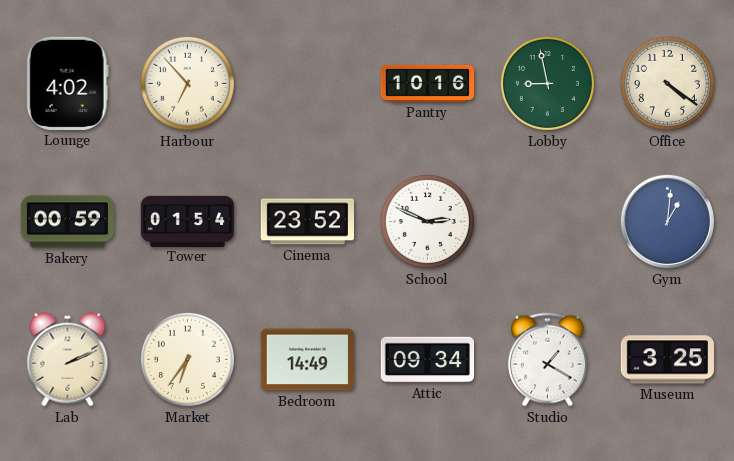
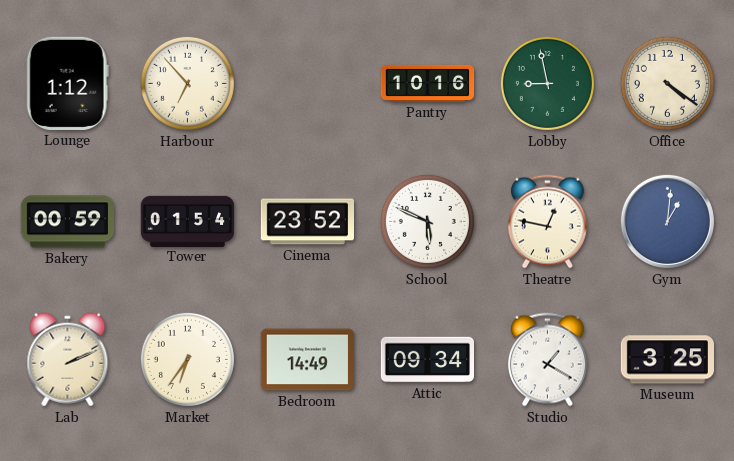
Lounge: 4:02 -> 1:12 (67, 83)
School: 2:49 -> 5:49 (427, 221)
Theatre: none -> 12:47 (548, 222)
